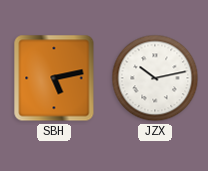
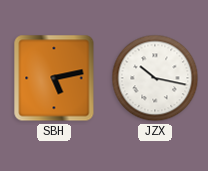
JZX: 10:13 -> 10:17 (155, 78)
